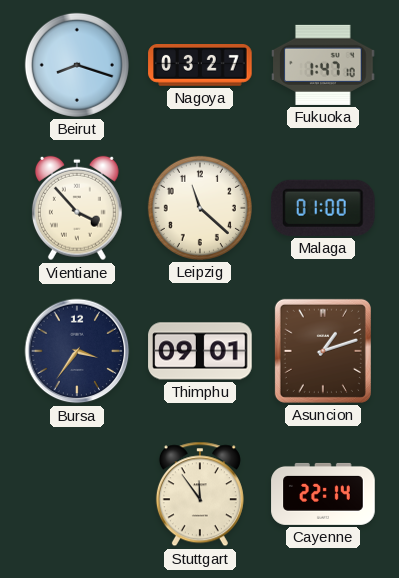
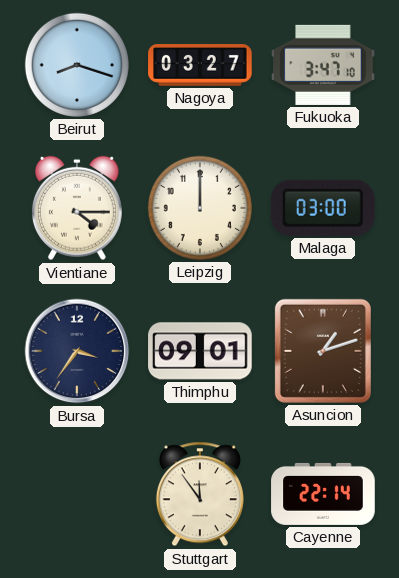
Fukuoka: 1:47 -> 3:47 (323, 65)
Vientiane: 3:53 -> 4:15 (77, 208)
Leipzig: 11:22 -> 12:00 (200, 208)
Malaga: 01:00 -> 03:00 (323, 208)
